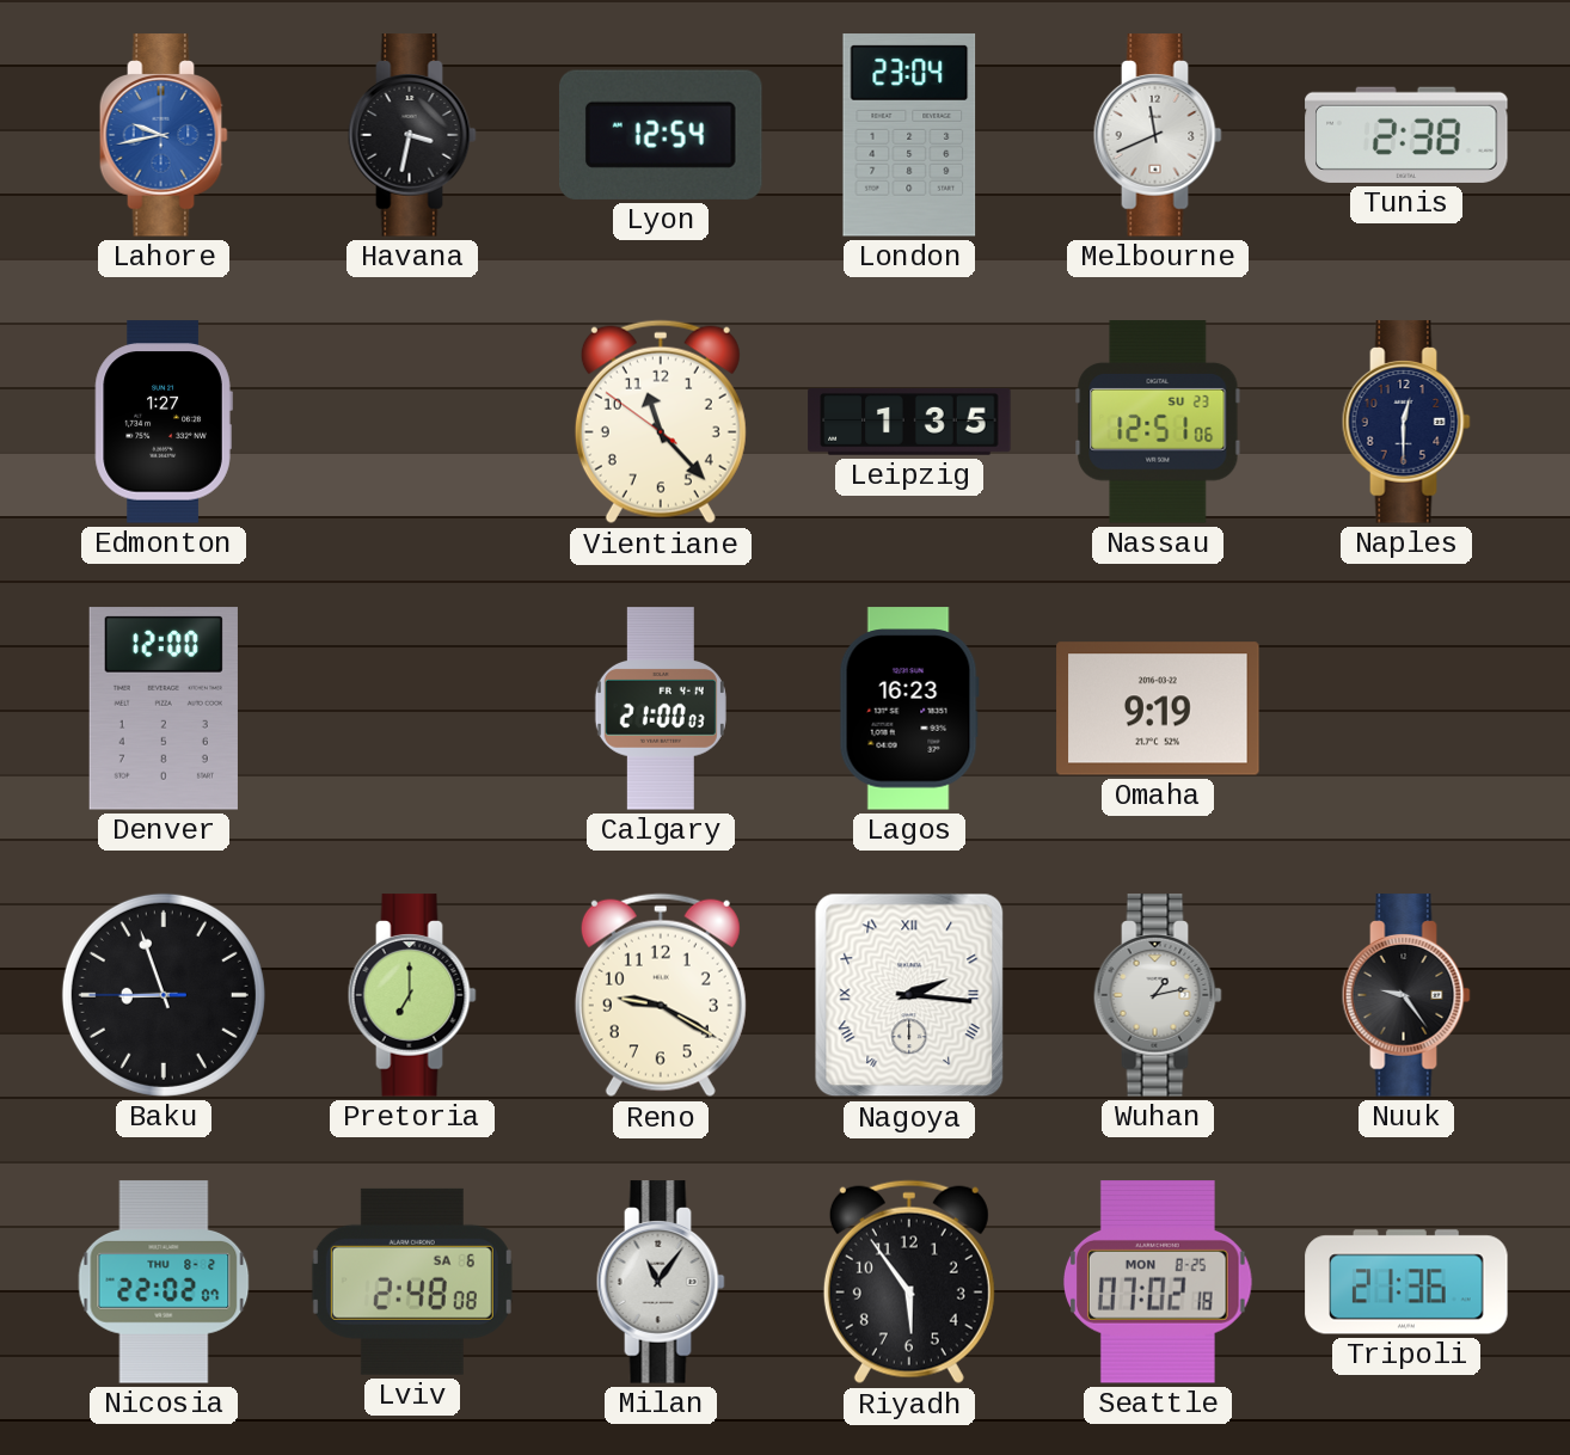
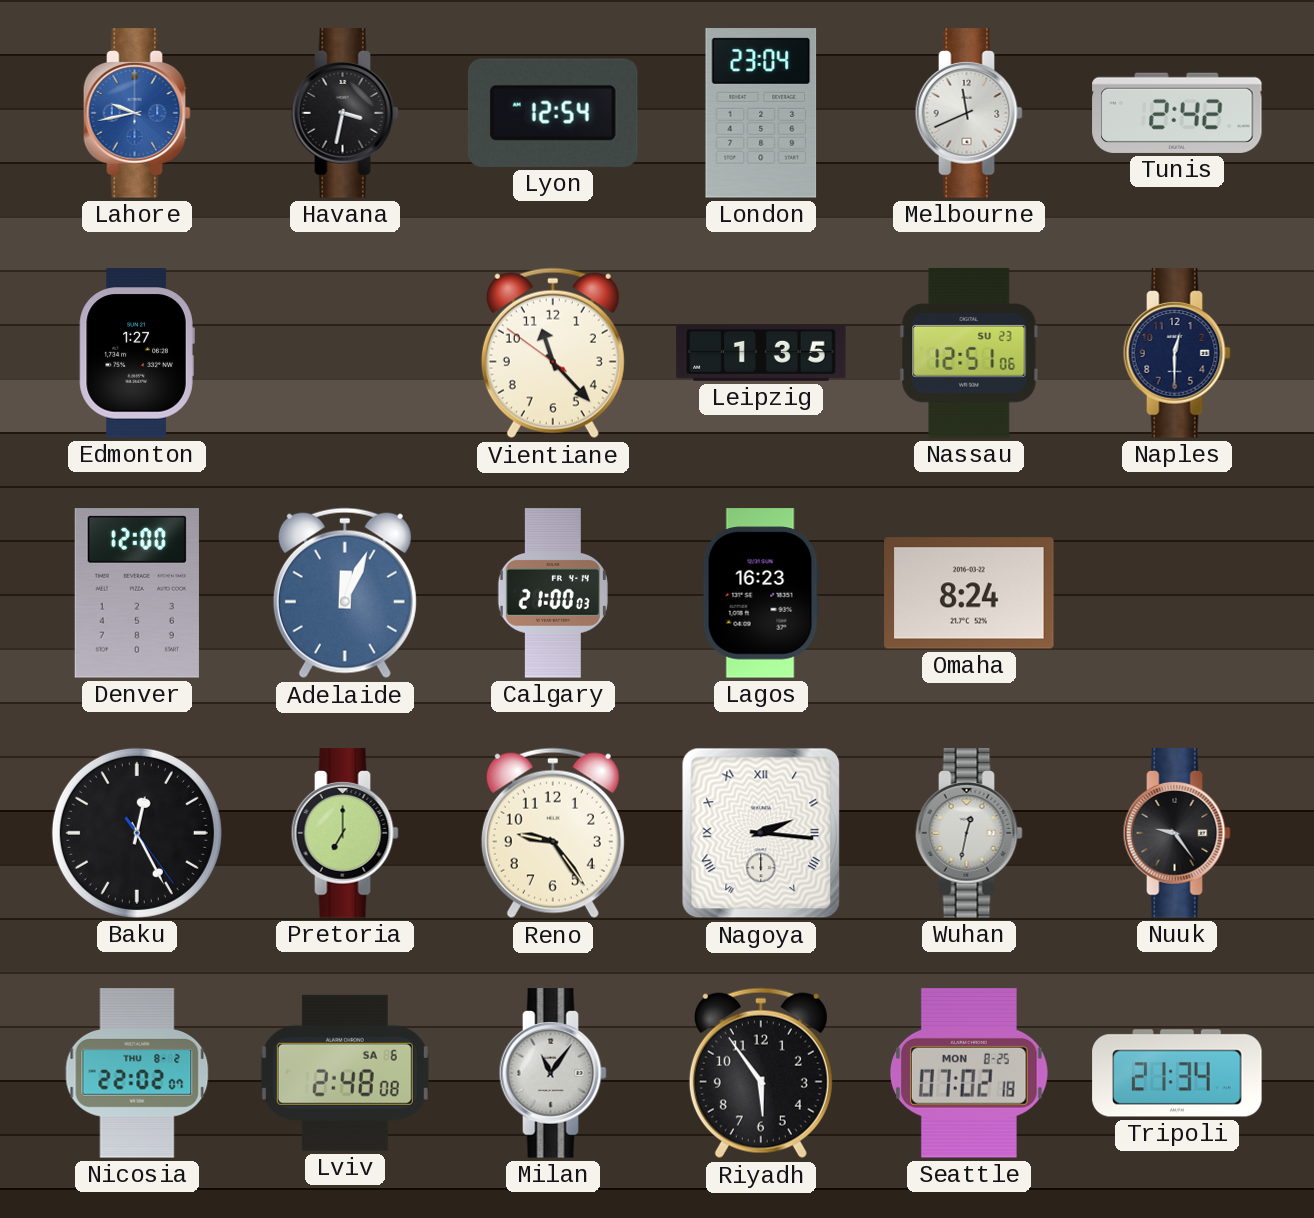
Tunis: 2:38 -> 2:42 (1177, 113)
Adelaide: none -> 12:04 (345, 593)
Omaha: 9:19 -> 8:24 (969, 593)
Baku: 8:56 -> 12:25 (137, 833)
Reno: 9:20 -> 9:24 (553, 833)
Wuhan: 1:13 -> 12:32 (969, 833)
Tripoli: 21:36 -> 21:34 (1177, 1073)
